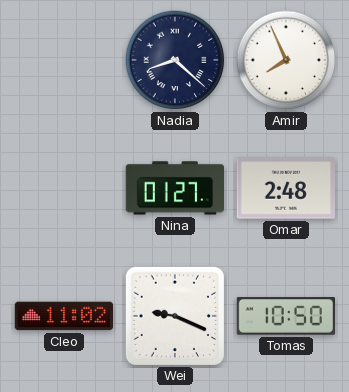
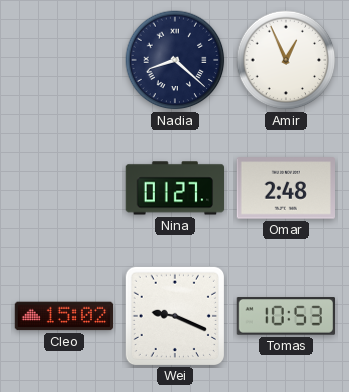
Amir: 7:56 -> 12:56 (286, 60)
Cleo: 11:02 -> 15:02 (64, 316)
Tomas: 10:50 -> 10:53 (285, 316)
